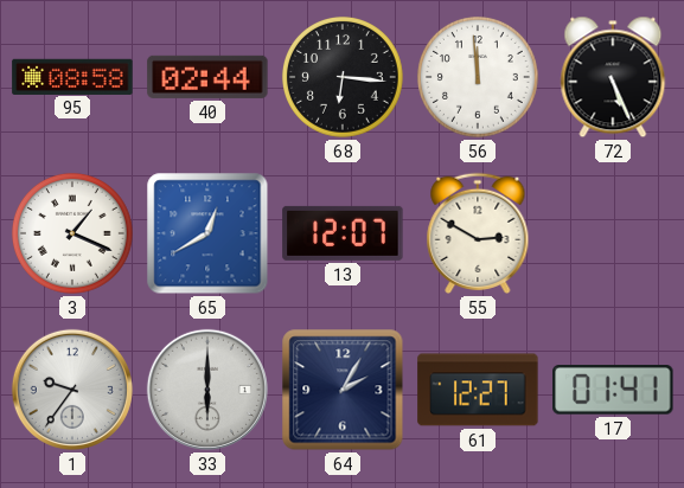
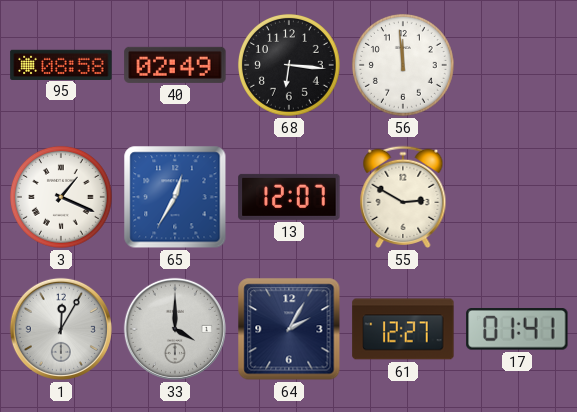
40: 02:44 -> 02:49 (175, 65)
72: 5:26 -> none (613, 77)
65: 12:40 -> 12:35 (175, 197)
1: 9:36 -> 12:05 (61, 329)
33: 6:00 -> 4:00 (175, 329)
